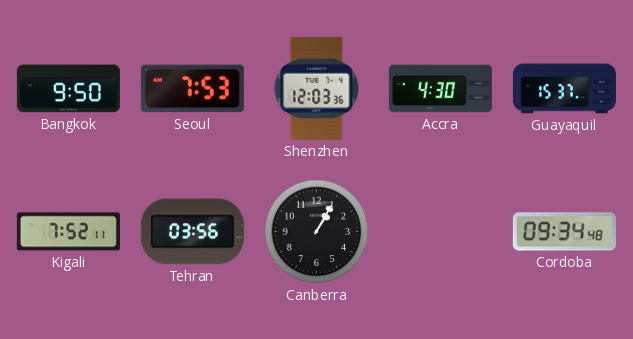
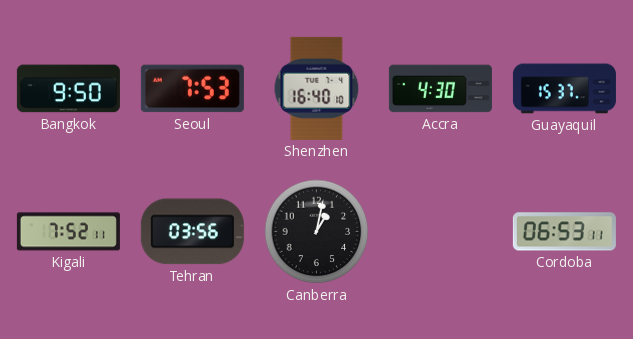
Shenzhen: 12:03 -> 16:40 (317, 88)
Canberra: 1:05 -> 1:02 (317, 232)
Cordoba: 09:34 -> 06:53 (564, 232)
